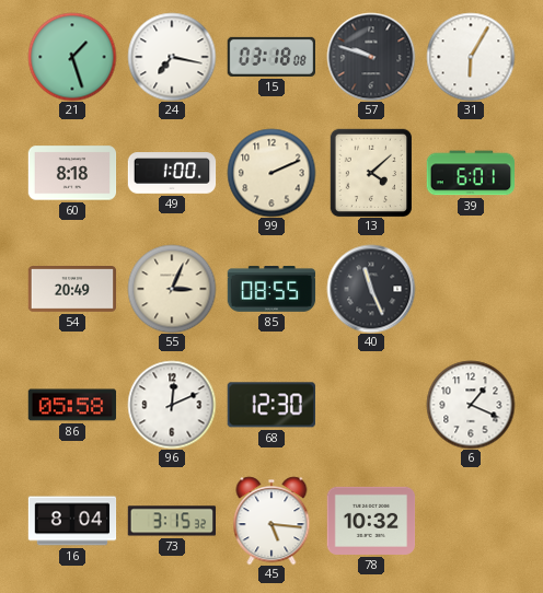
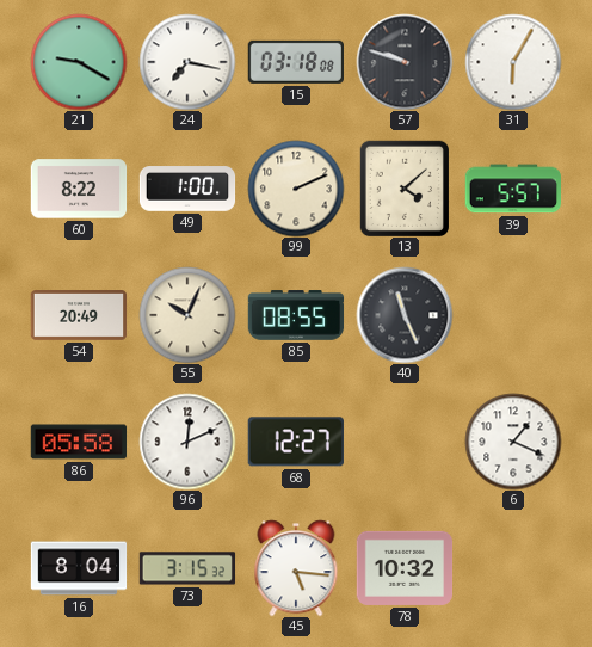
21: 1:27 -> 9:20 (79, 62)
60: 8:18 -> 8:22 (79, 189)
39: 6:01 -> 5:57 (512, 189)
55: 3:04 -> 10:04 (187, 315)
68: 12:30 -> 12:27 (296, 442)
